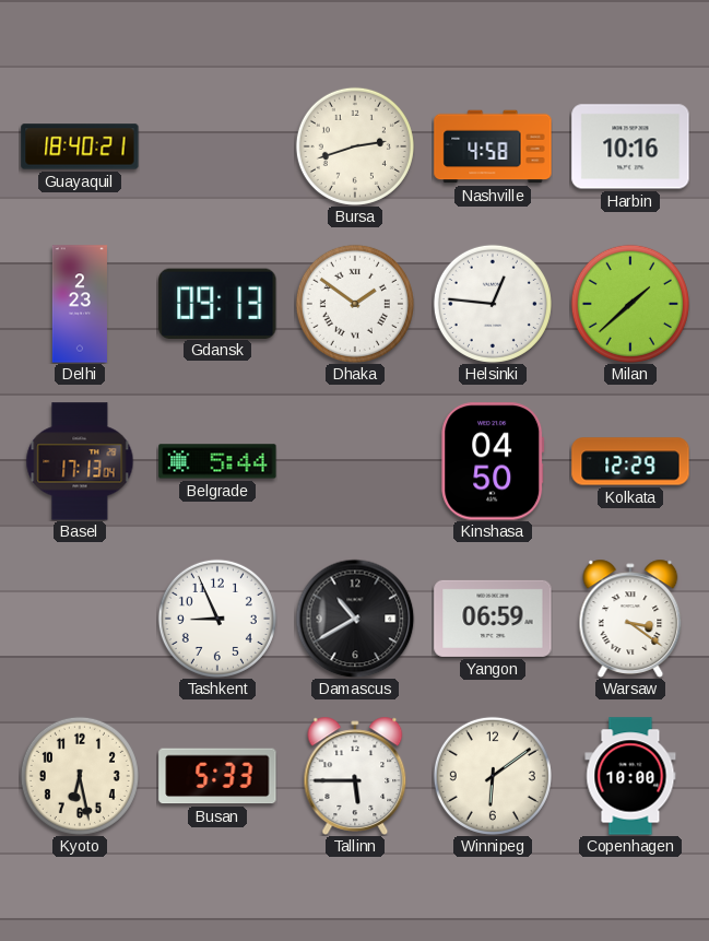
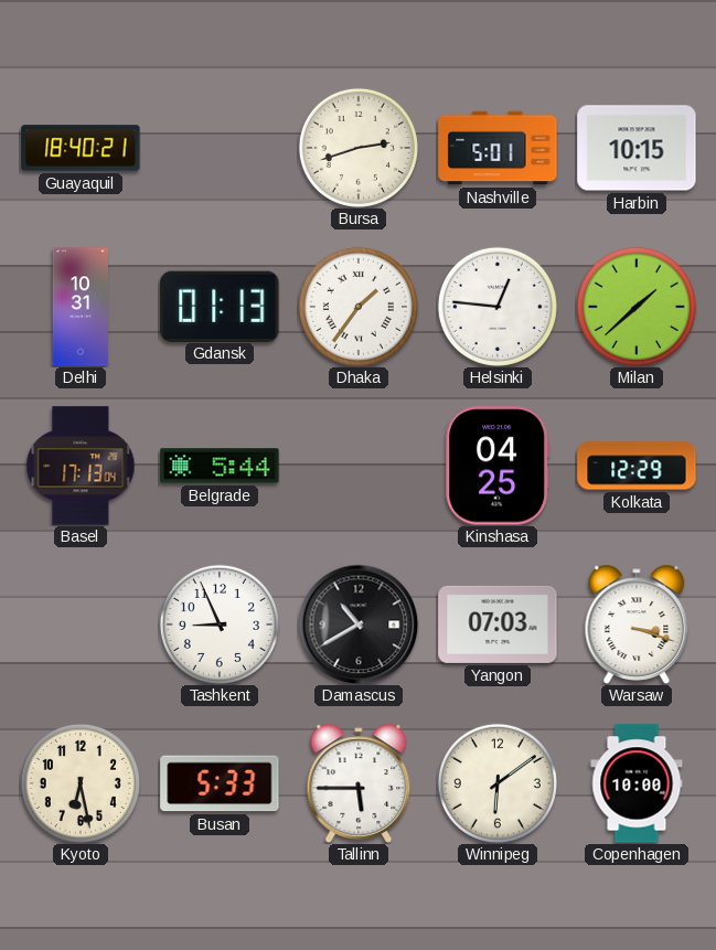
Nashville: 4:58 -> 5:01 (498, 148)
Harbin: 10:16 -> 10:15 (637, 148)
Delhi: 2:23 -> 10:31 (81, 307)
Gdansk: 09:13 -> 01:13 (220, 306)
Dhaka: 1:51 -> 1:36 (359, 307)
Kinshasa: 04:50 -> 04:25 (498, 466)
Yangon: 06:59 -> 07:03 (498, 625)
Warsaw: 3:21 -> 3:18 (637, 625)
